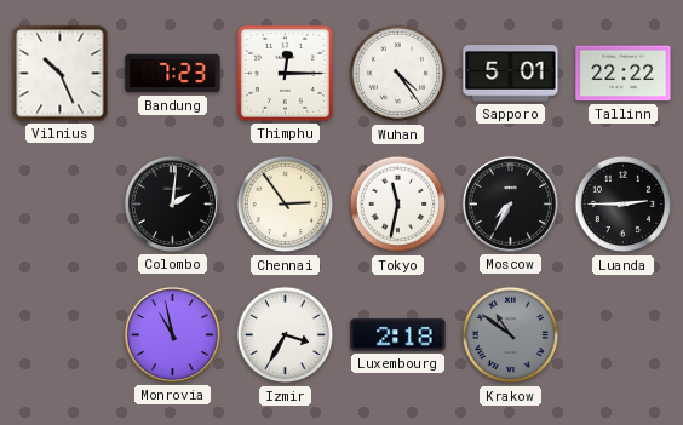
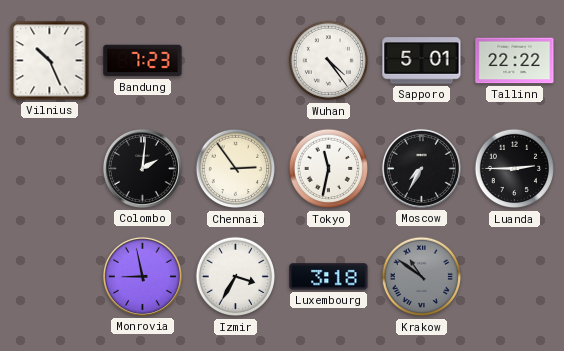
Thimphu: 12:15 -> none (285, 73)
Monrovia: 10:58 -> 8:58 (142, 276)
Luxembourg: 2:18 -> 3:18 (329, 277)
